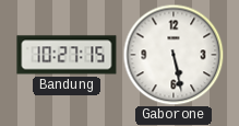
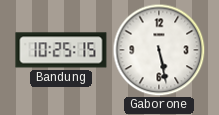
Bandung: 10:27 -> 10:25 (61, 50)
